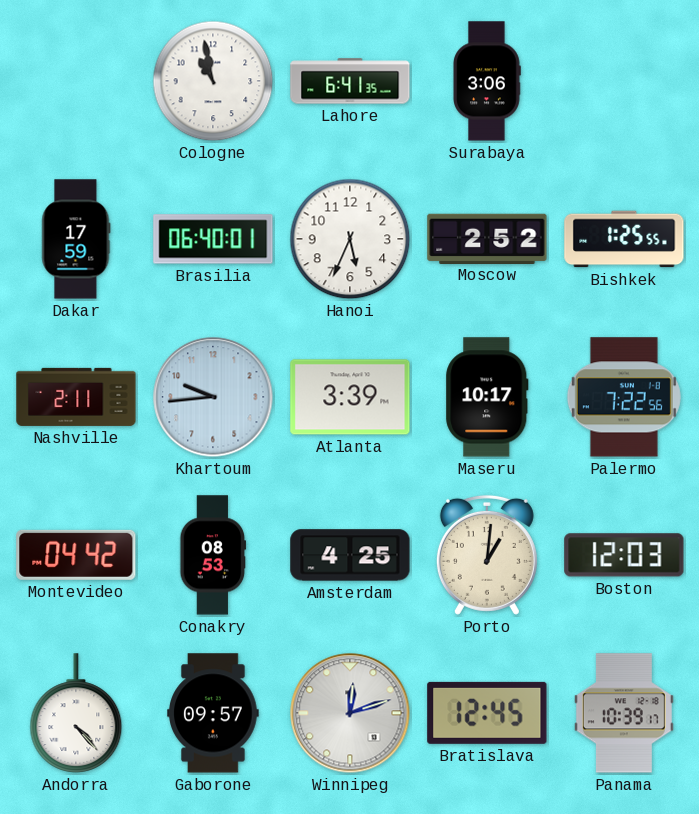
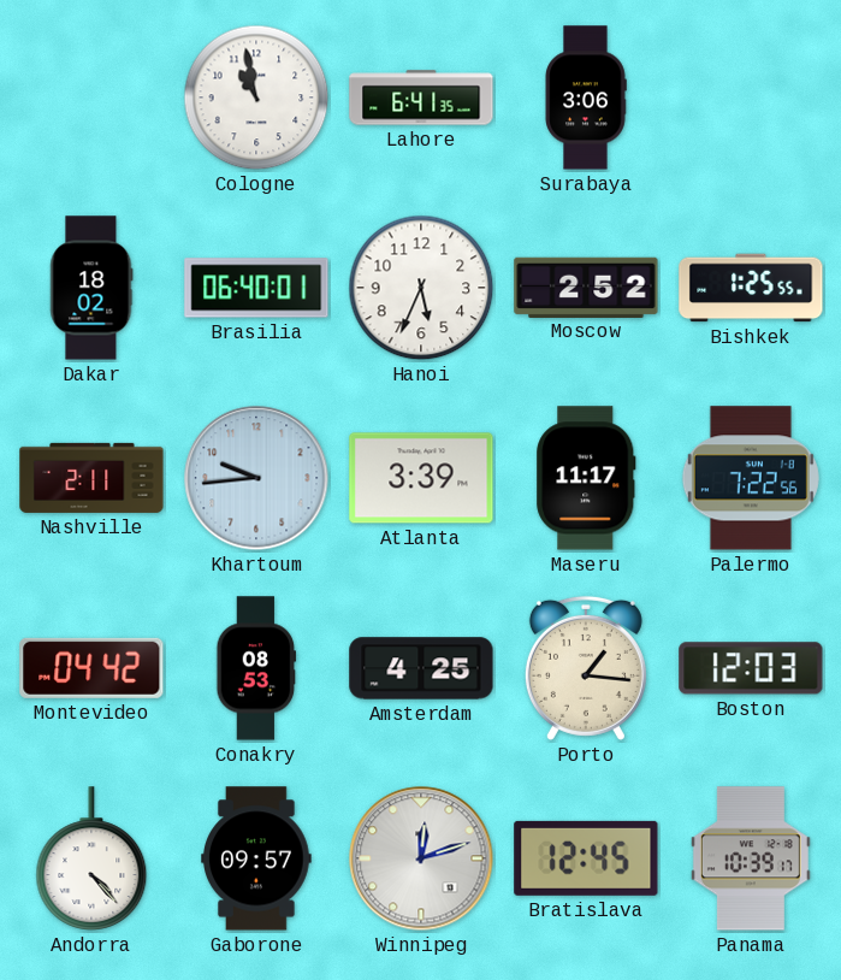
Dakar: 17:59 -> 18:02 (91, 288)
Maseru: 10:17 -> 11:17 (586, 478)
Porto: 1:01 -> 1:16 (586, 668)
